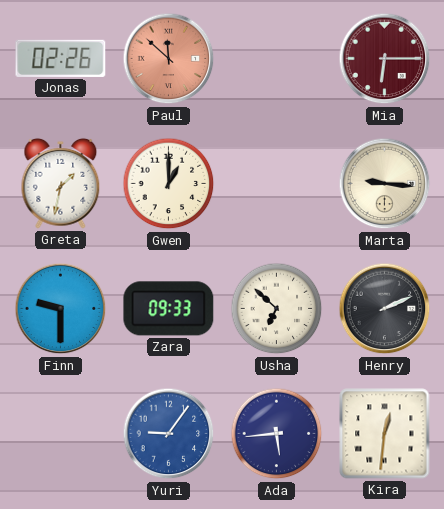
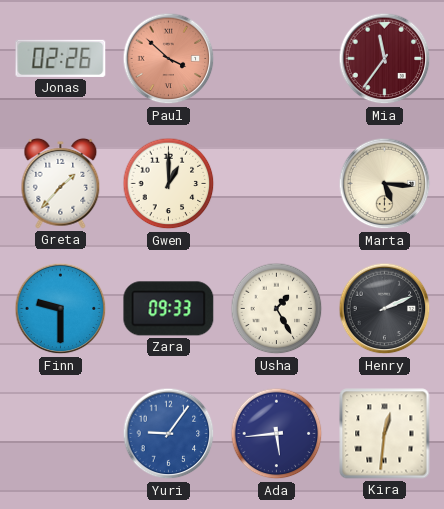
Paul: 11:52 -> 3:52 (169, 59)
Mia: 6:15 -> 11:36 (385, 59)
Greta: 1:32 -> 1:37 (61, 183)
Marta: 9:16 -> 5:16 (385, 184)
Usha: 6:52 -> 1:25 (277, 309)
